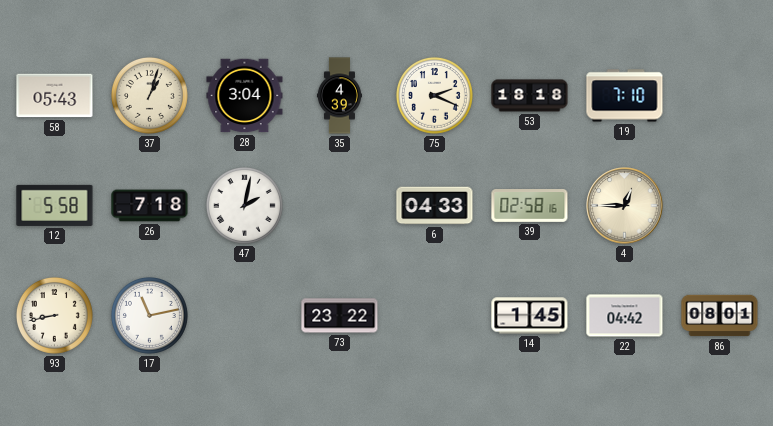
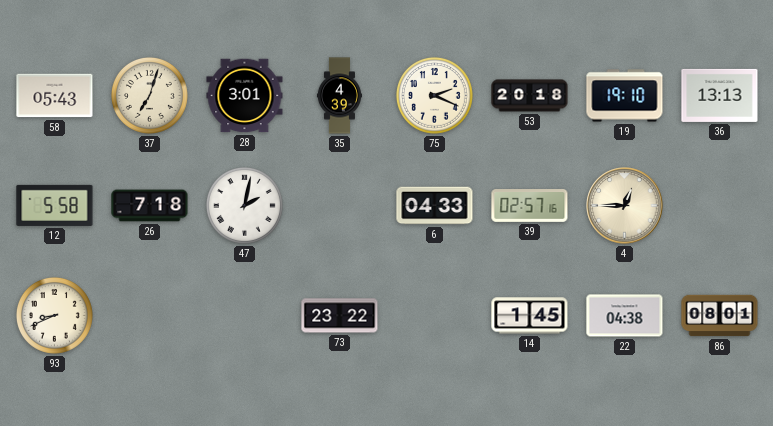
37: 1:03 -> 7:03 (149, 95)
28: 3:04 -> 3:01 (245, 96)
53: 18:18 -> 20:18 (530, 96)
19: 7:10 -> 19:10 (625, 96)
36: none -> 13:13 (720, 95)
39: 02:58 -> 02:57 (530, 206)
93: 8:43 -> 8:41 (54, 315)
17: 11:13 -> none (149, 315)
22: 04:42 -> 04:38 (625, 316)
